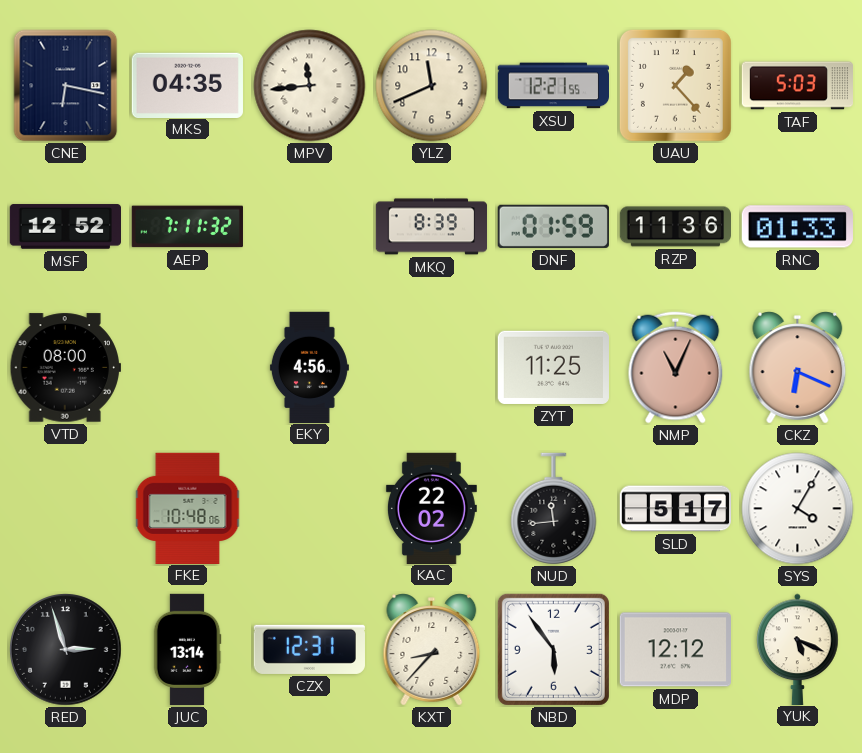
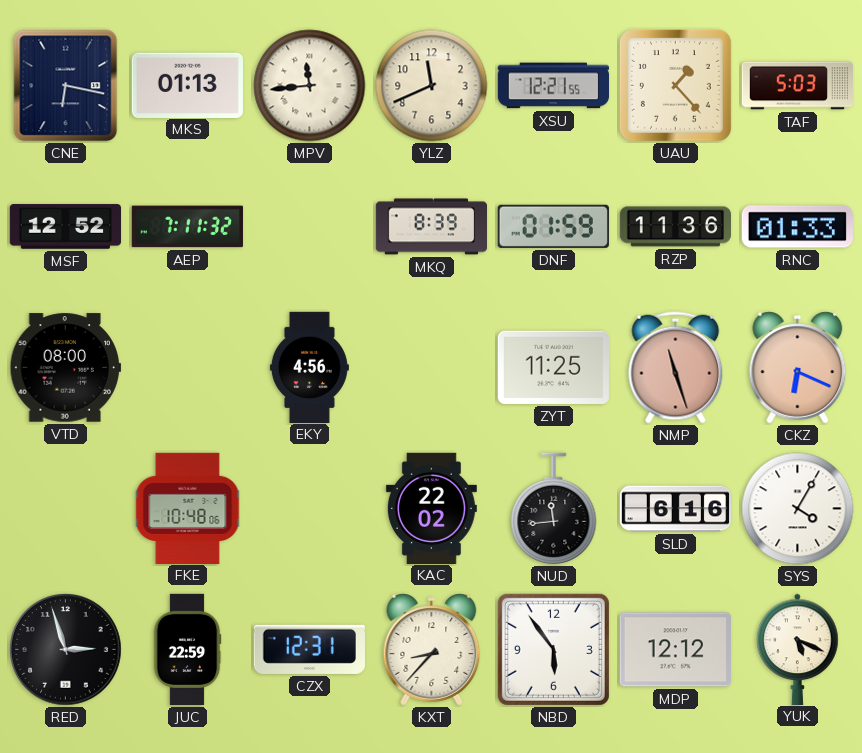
MKS: 04:35 -> 01:13 (187, 85)
NMP: 11:04 -> 11:27 (676, 368)
SLD: 5:17 -> 6:16 (675, 509)
JUC: 13:14 -> 22:59 (187, 650)
